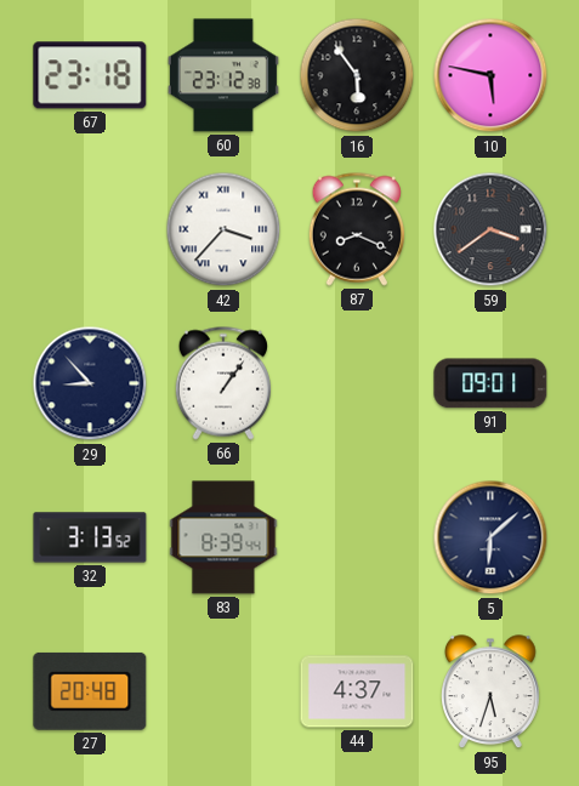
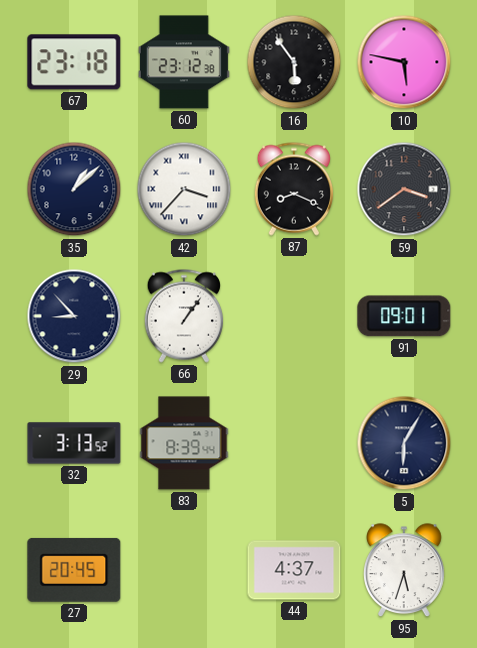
35: none -> 1:08 (74, 189)
5: 6:08 -> 6:05 (404, 443)
27: 20:48 -> 20:45 (74, 570)
